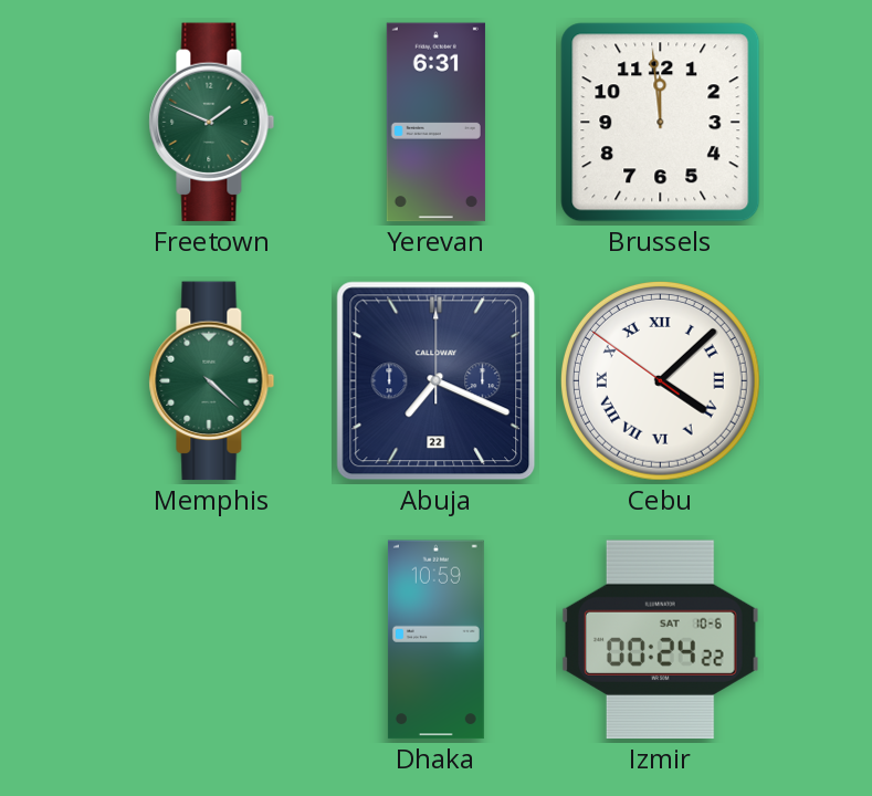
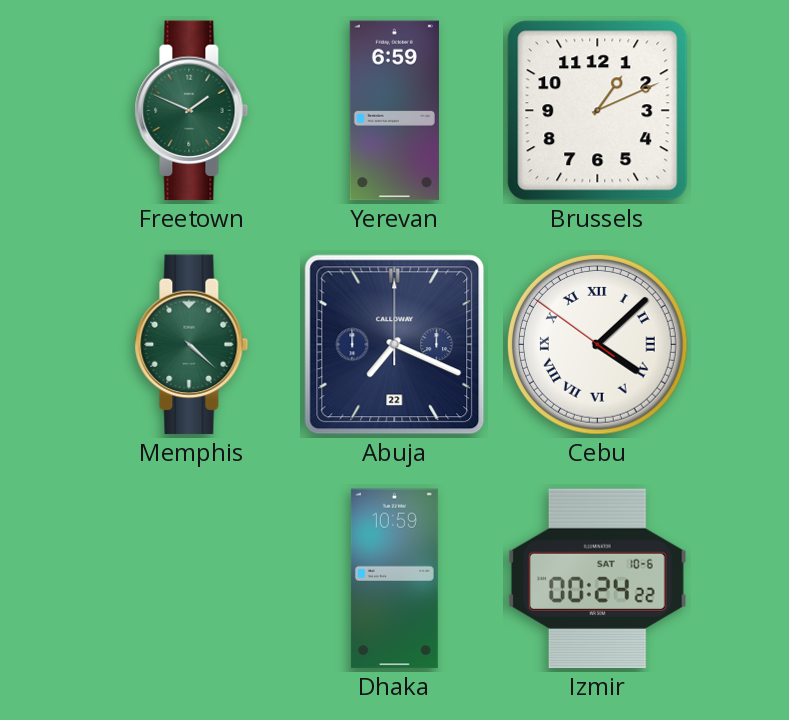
Yerevan: 6:31 -> 6:59 (394, 111)
Brussels: 11:59 -> 1:11 (598, 111)
